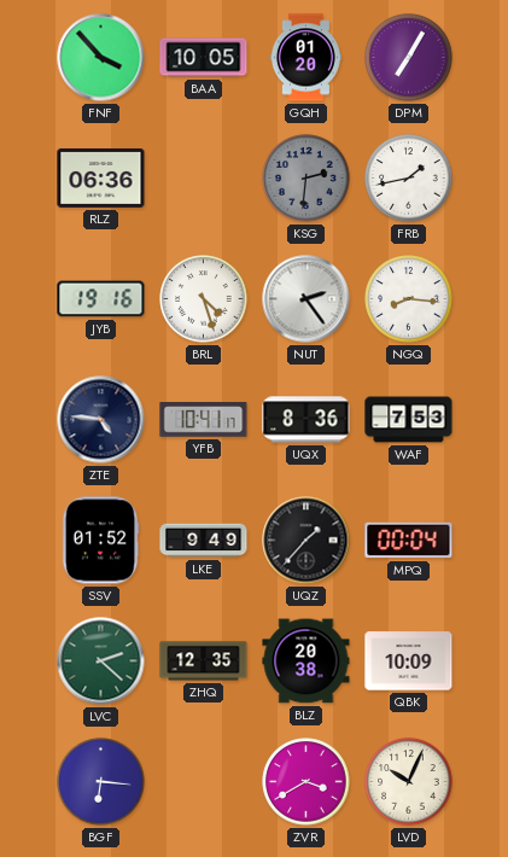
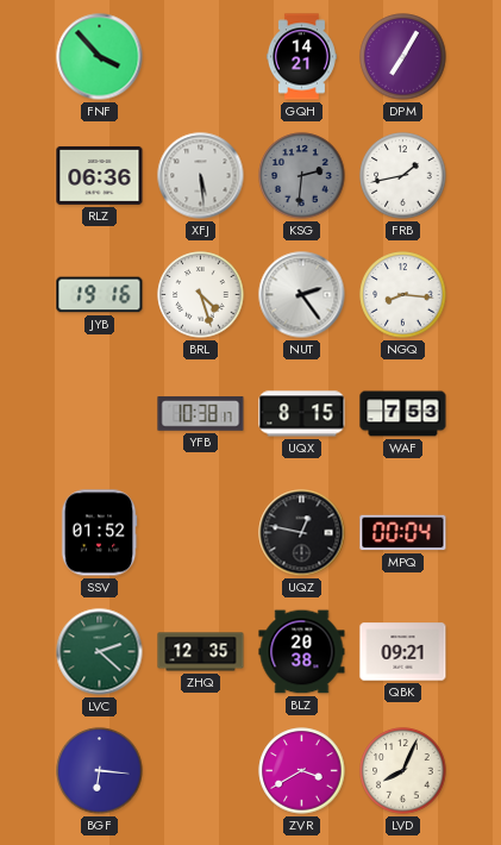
BAA: 10:05 -> none (204, 58)
GQH: 01:20 -> 14:21 (301, 57)
XFJ: none -> 5:29 (201, 176)
ZTE: 4:46 -> none (101, 420)
YFB: 10:41 -> 10:38 (201, 414)
UQX: 8:36 -> 8:15 (302, 414)
LKE: 9:49 -> none (204, 541)
UQZ: 1:37 -> 12:47 (302, 533)
QBK: 10:09 -> 09:21 (403, 652)
LVD: 10:04 -> 8:04 (403, 771)
